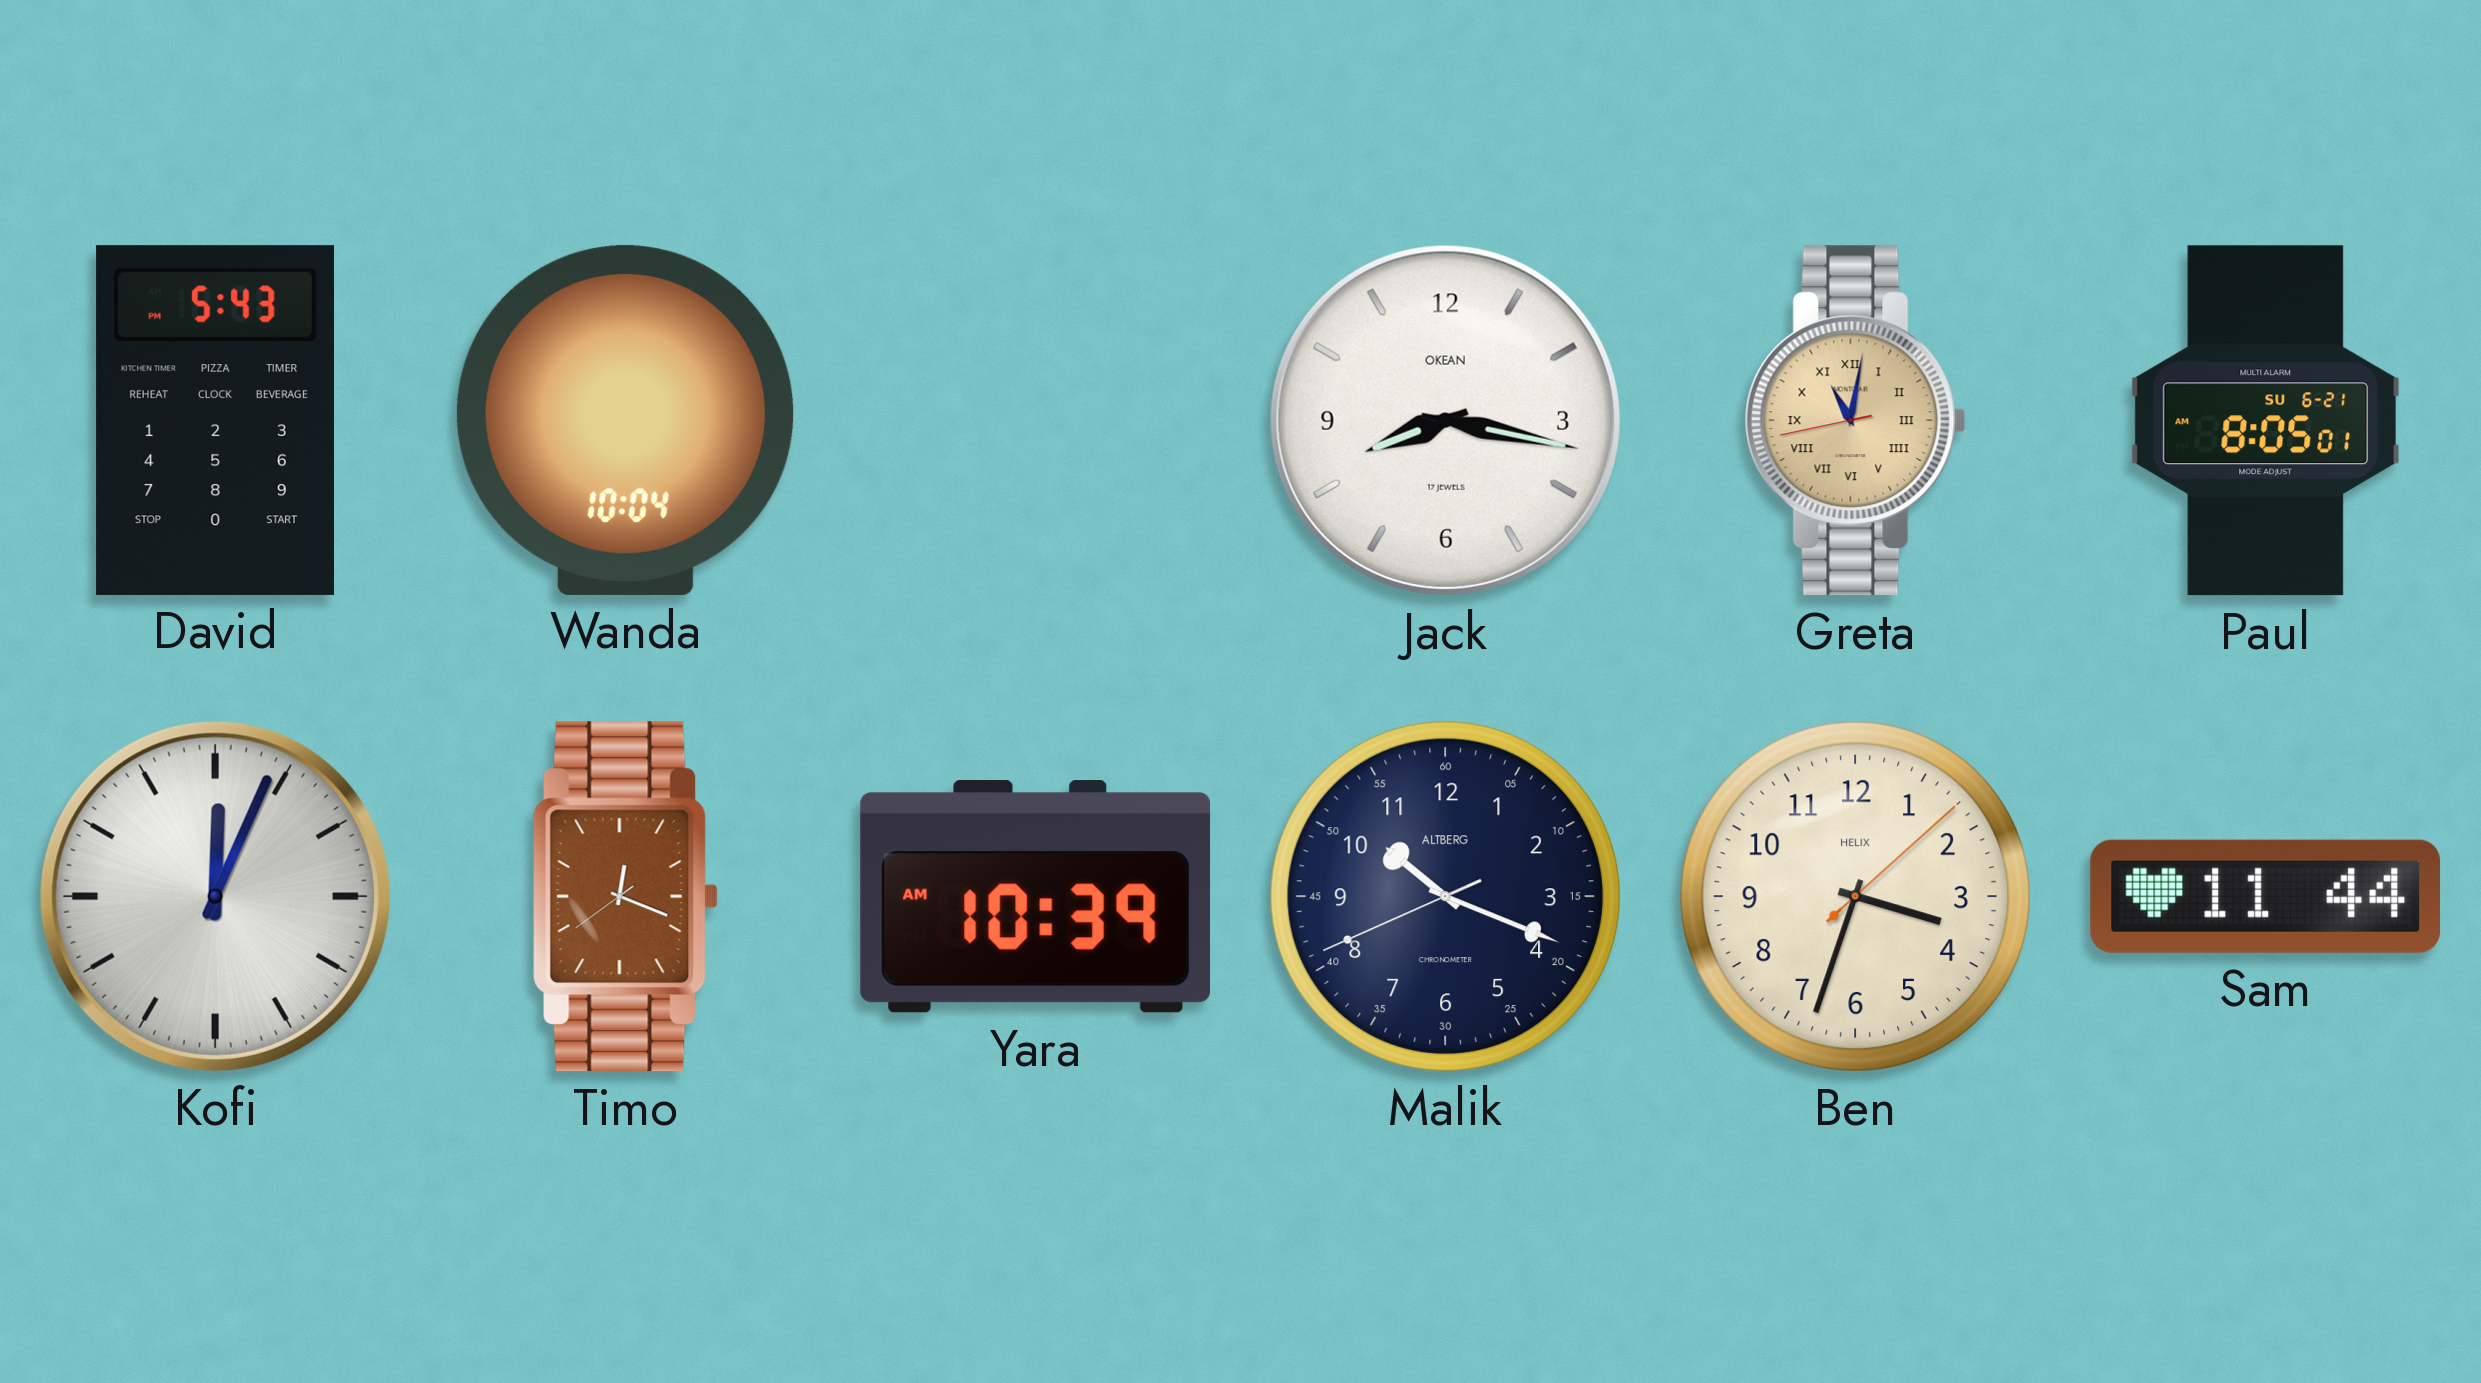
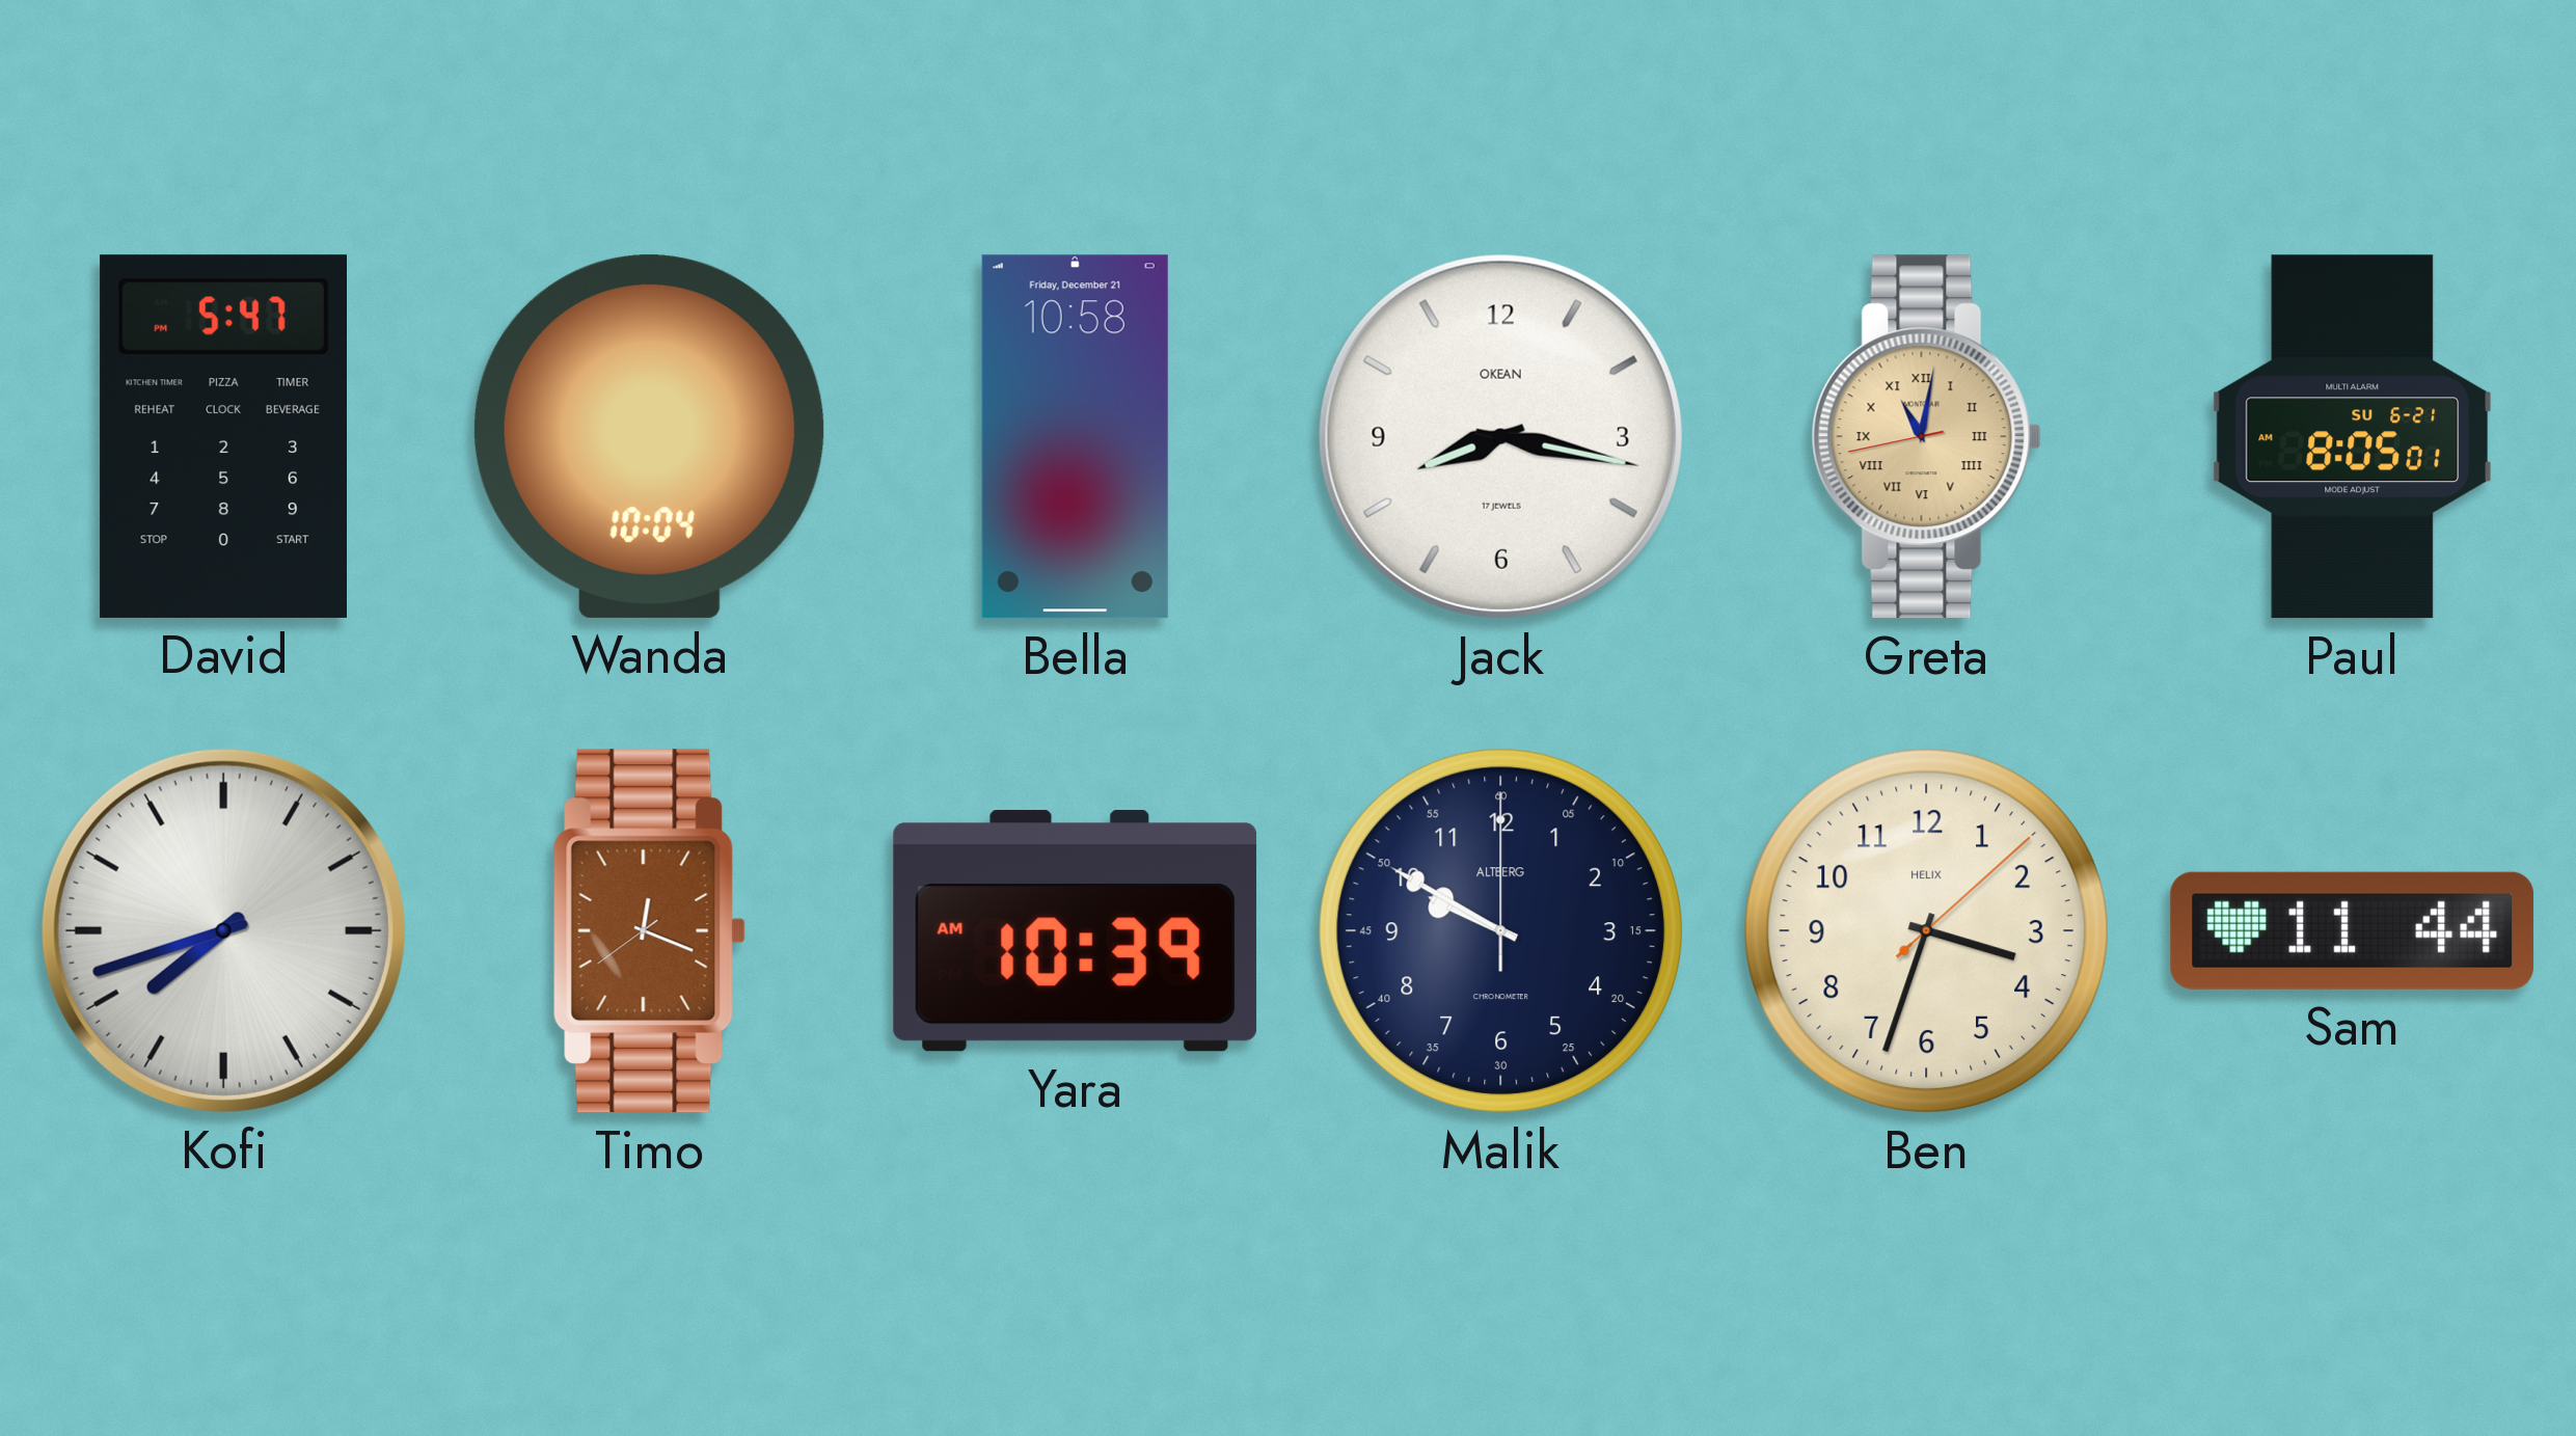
David: 5:43 -> 5:47 (223, 436)
Bella: none -> 10:58 (1075, 437)
Kofi: 12:04 -> 7:42 (223, 930)
Malik: 10:18 -> 9:50 (1500, 930)
